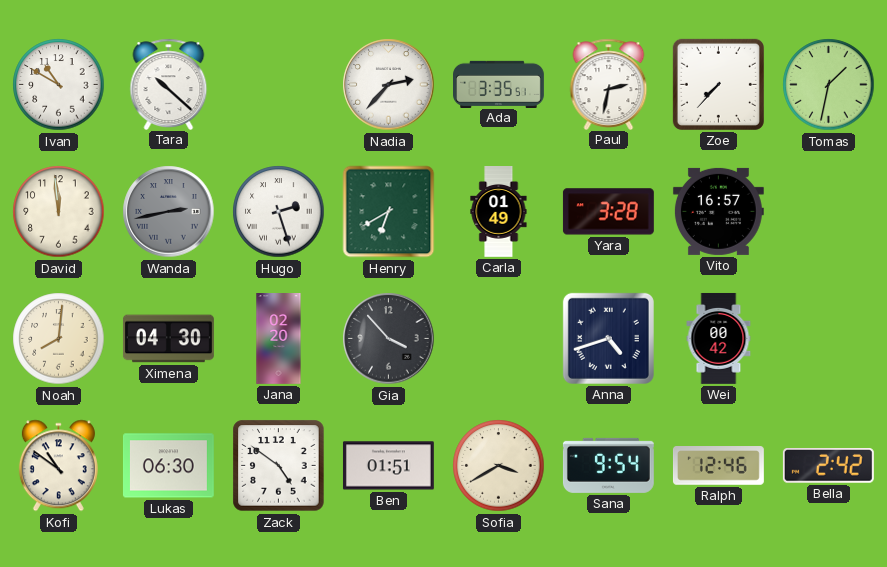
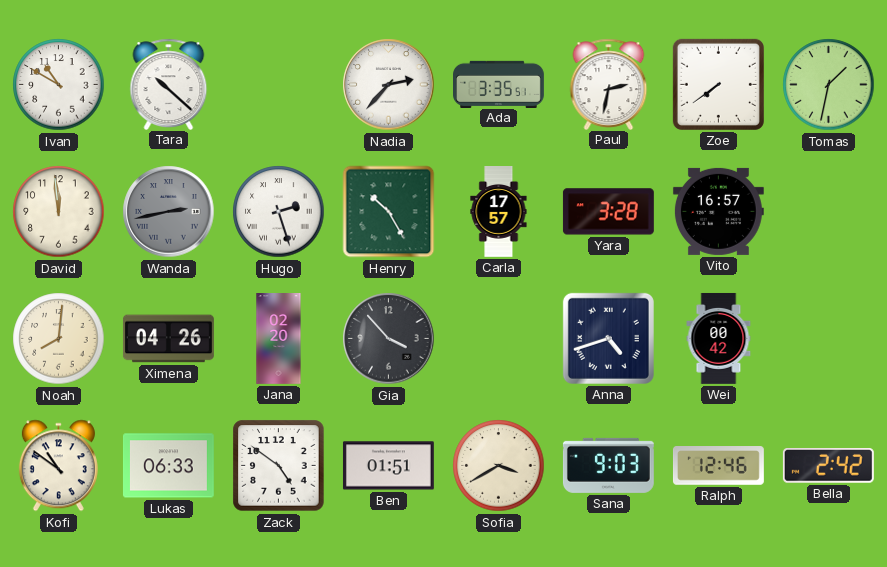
Zoe: 7:37 -> 7:39 (718, 84)
Henry: 6:40 -> 10:25 (389, 212)
Carla: 01:49 -> 17:57 (499, 212)
Ximena: 04:30 -> 04:26 (168, 339)
Lukas: 06:30 -> 06:33 (168, 466)
Sana: 9:54 -> 9:03 (608, 465)
